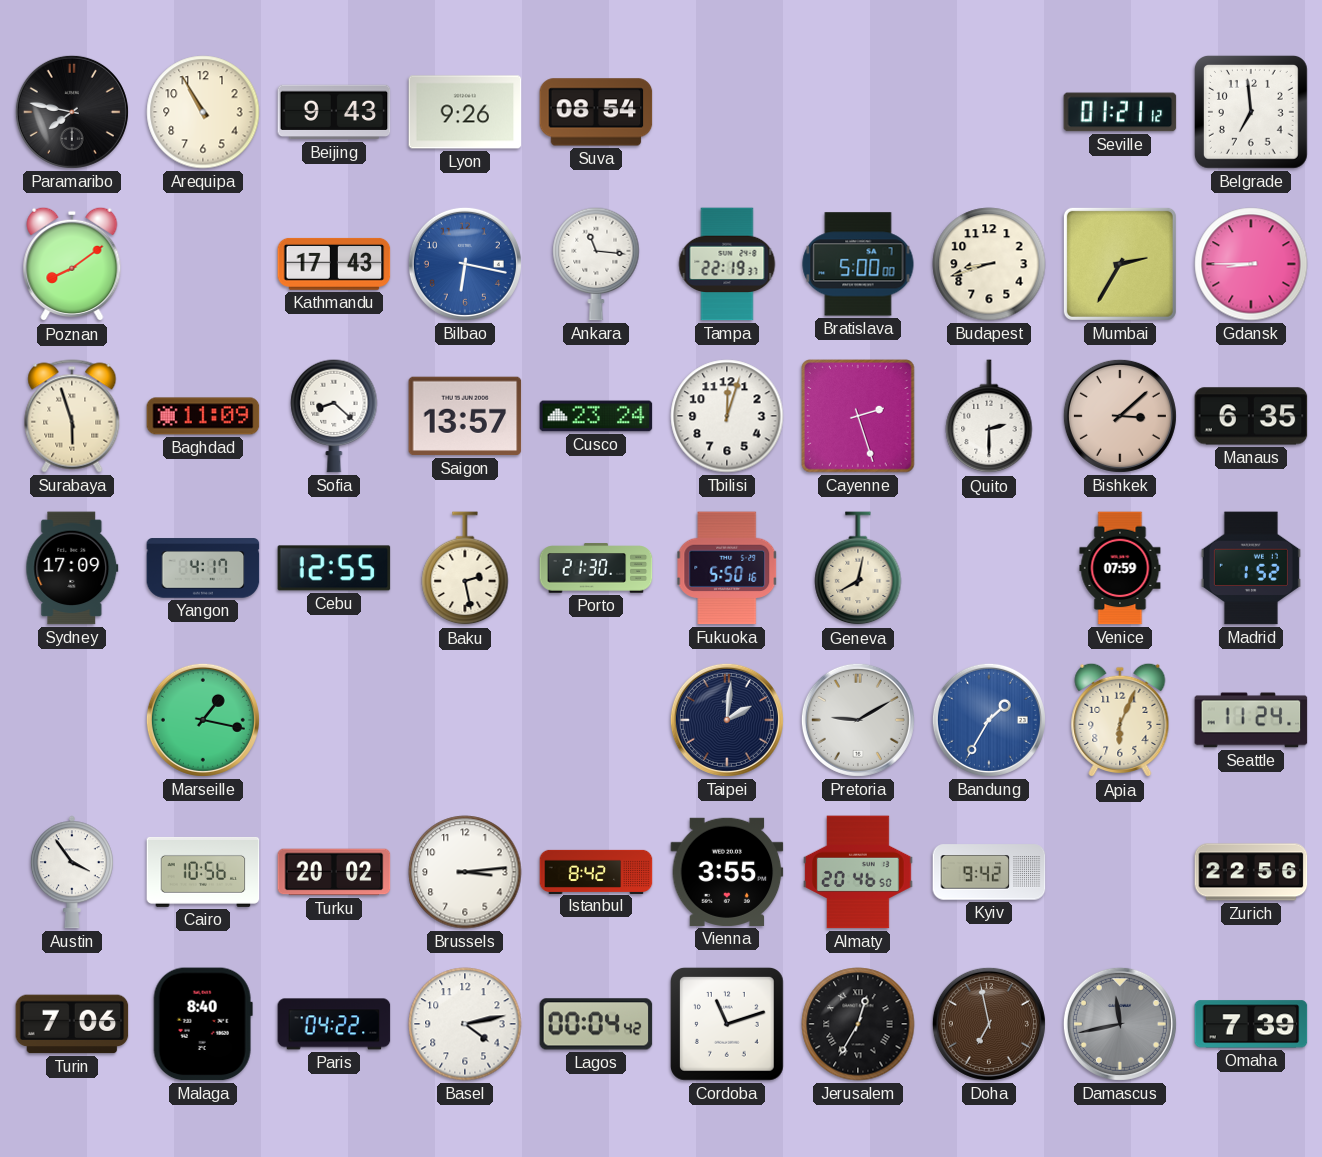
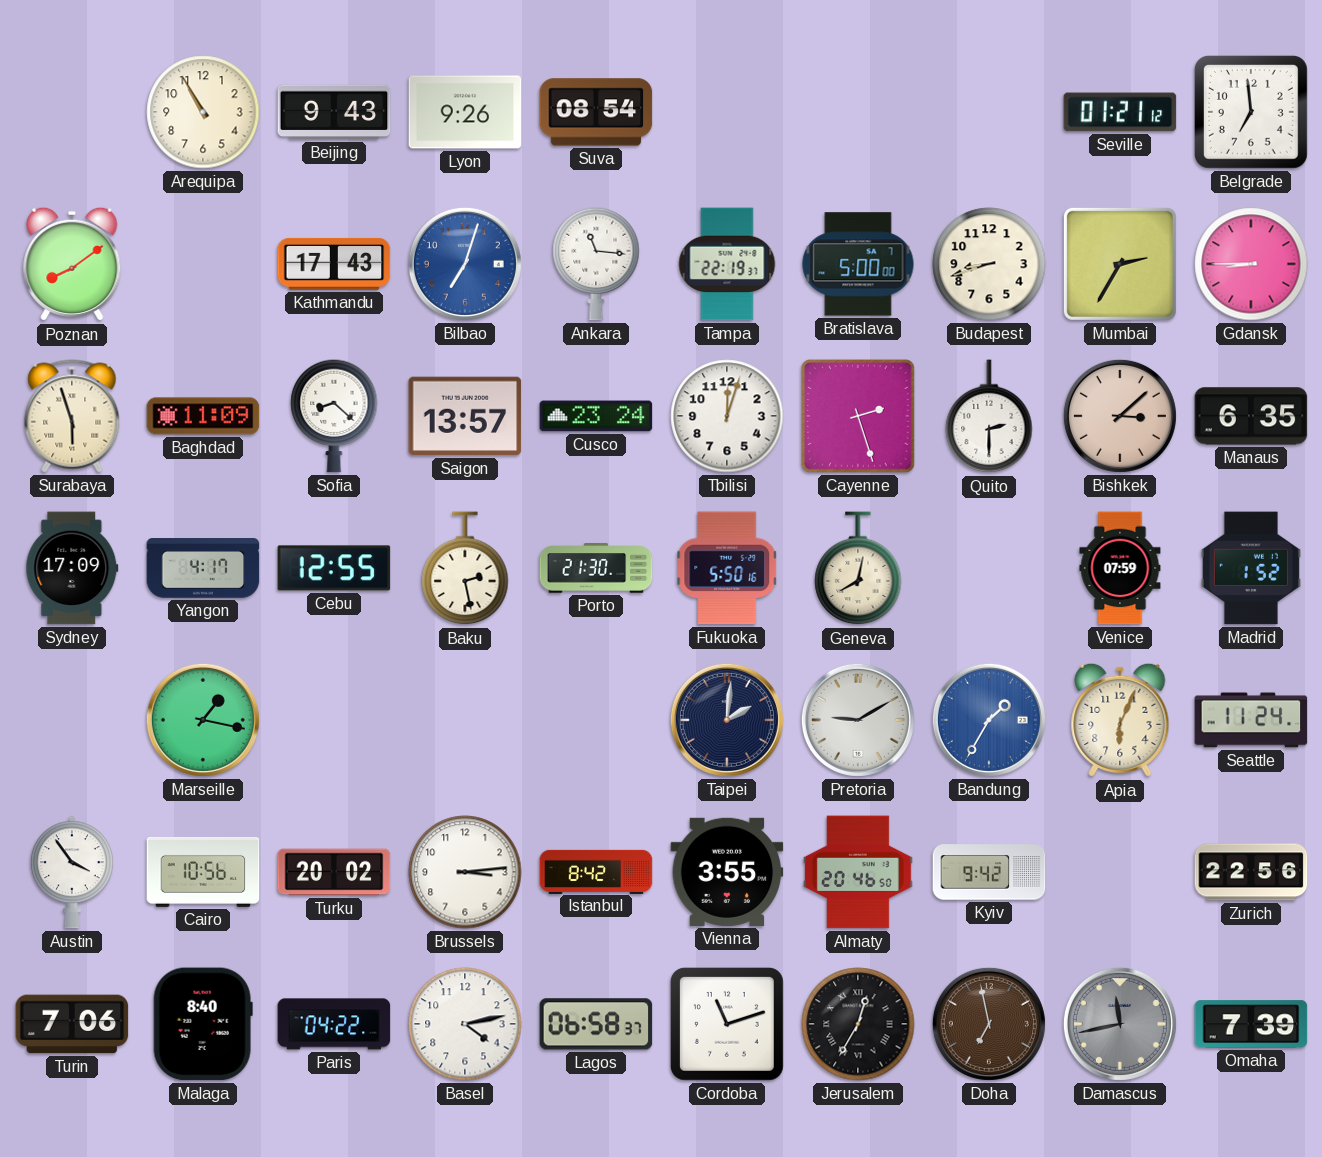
Paramaribo: 7:47 -> none (72, 112)
Bilbao: 6:17 -> 7:03 (465, 264)
Lagos: 00:04 -> 06:58 (596, 1024)
